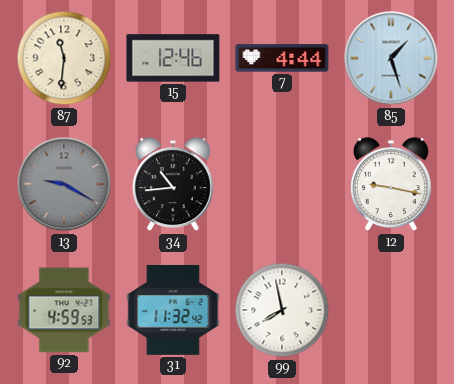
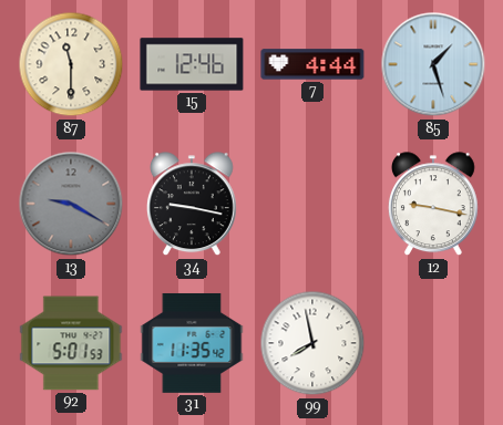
87: 11:31 -> 11:30 (71, 64)
34: 10:44 -> 9:17 (192, 205)
92: 4:59 -> 5:01 (71, 343)
31: 11:32 -> 11:35 (192, 343)
